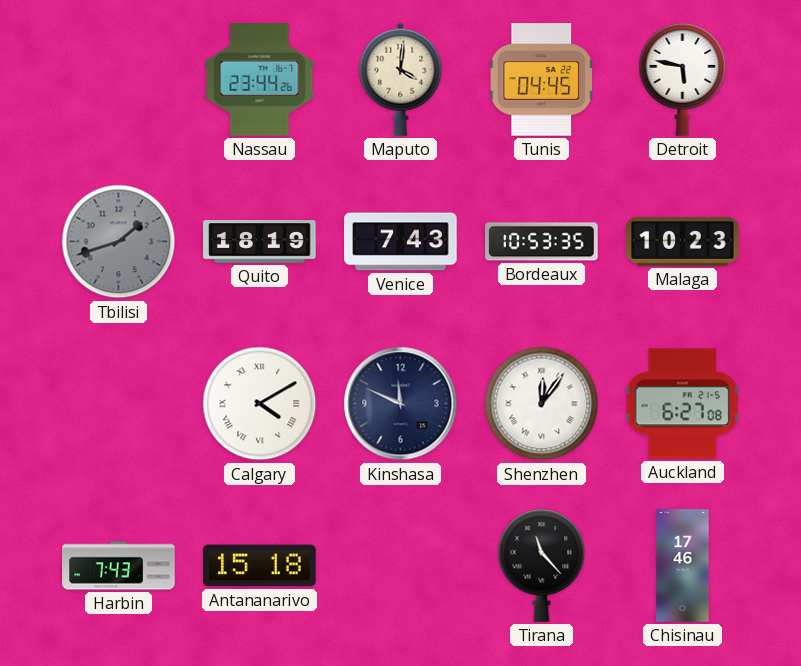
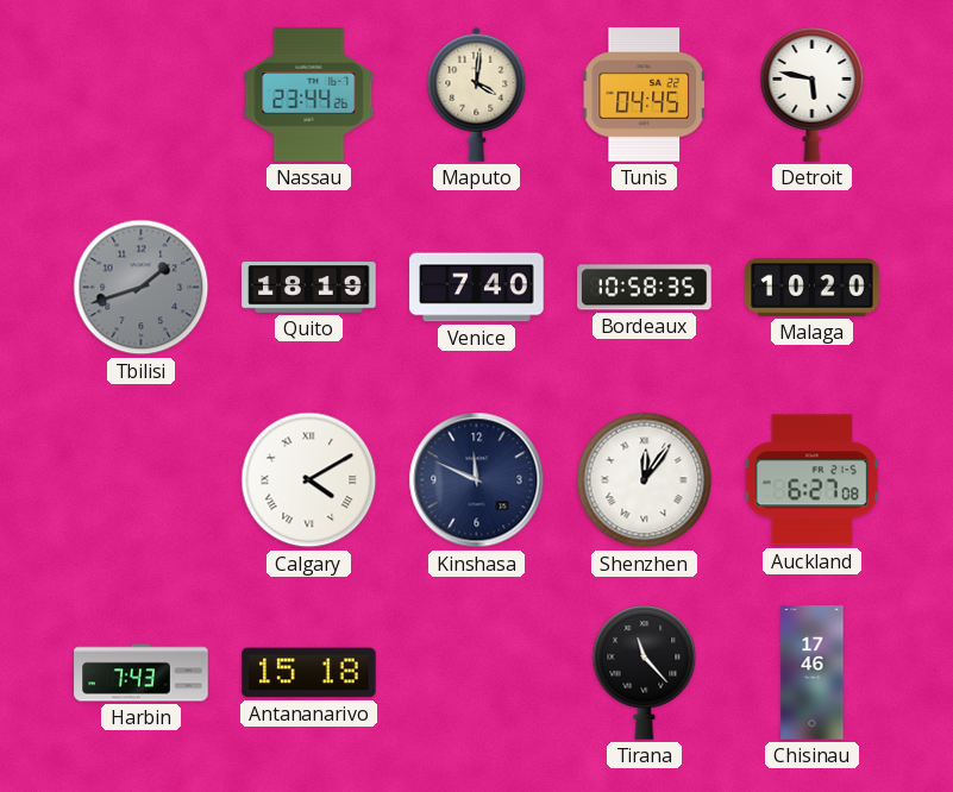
Venice: 7:43 -> 7:40 (477, 288)
Bordeaux: 10:53 -> 10:58 (645, 288)
Malaga: 10:23 -> 10:20 (813, 288)
